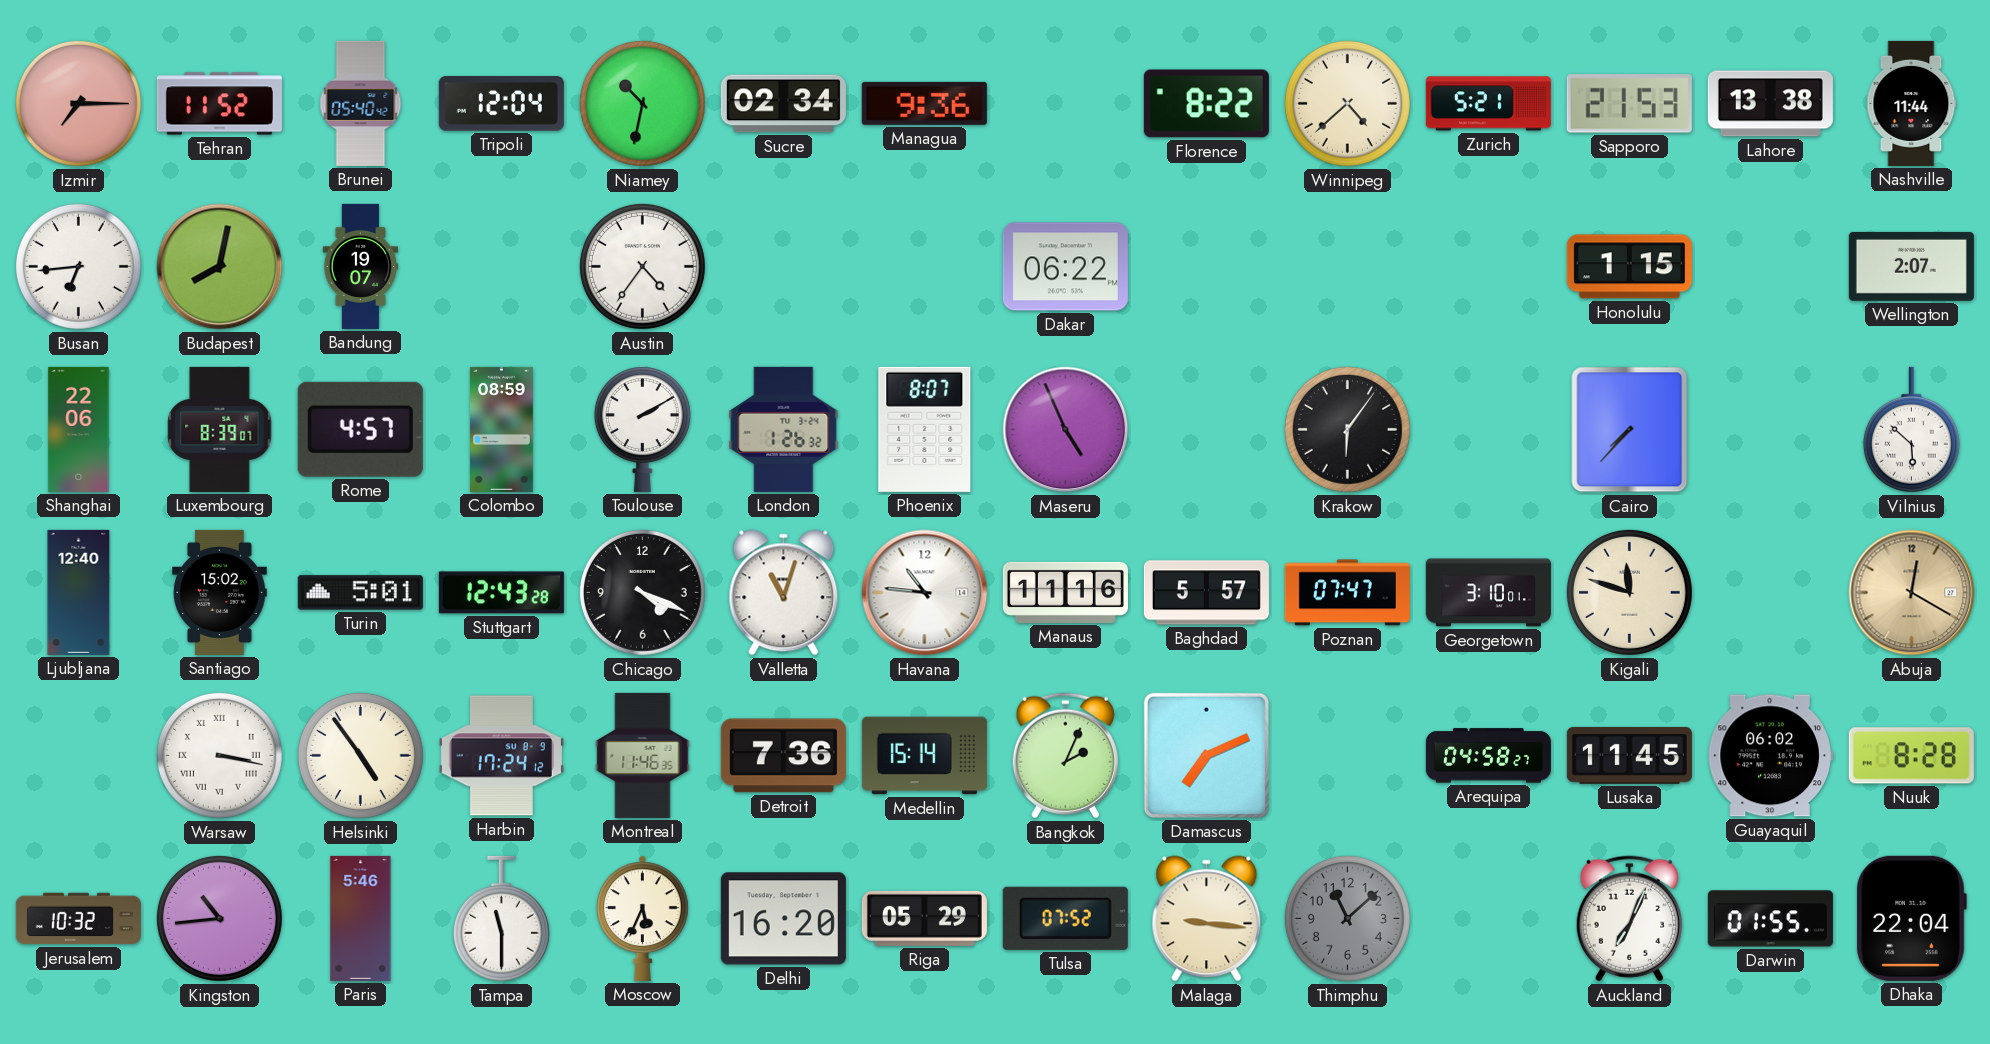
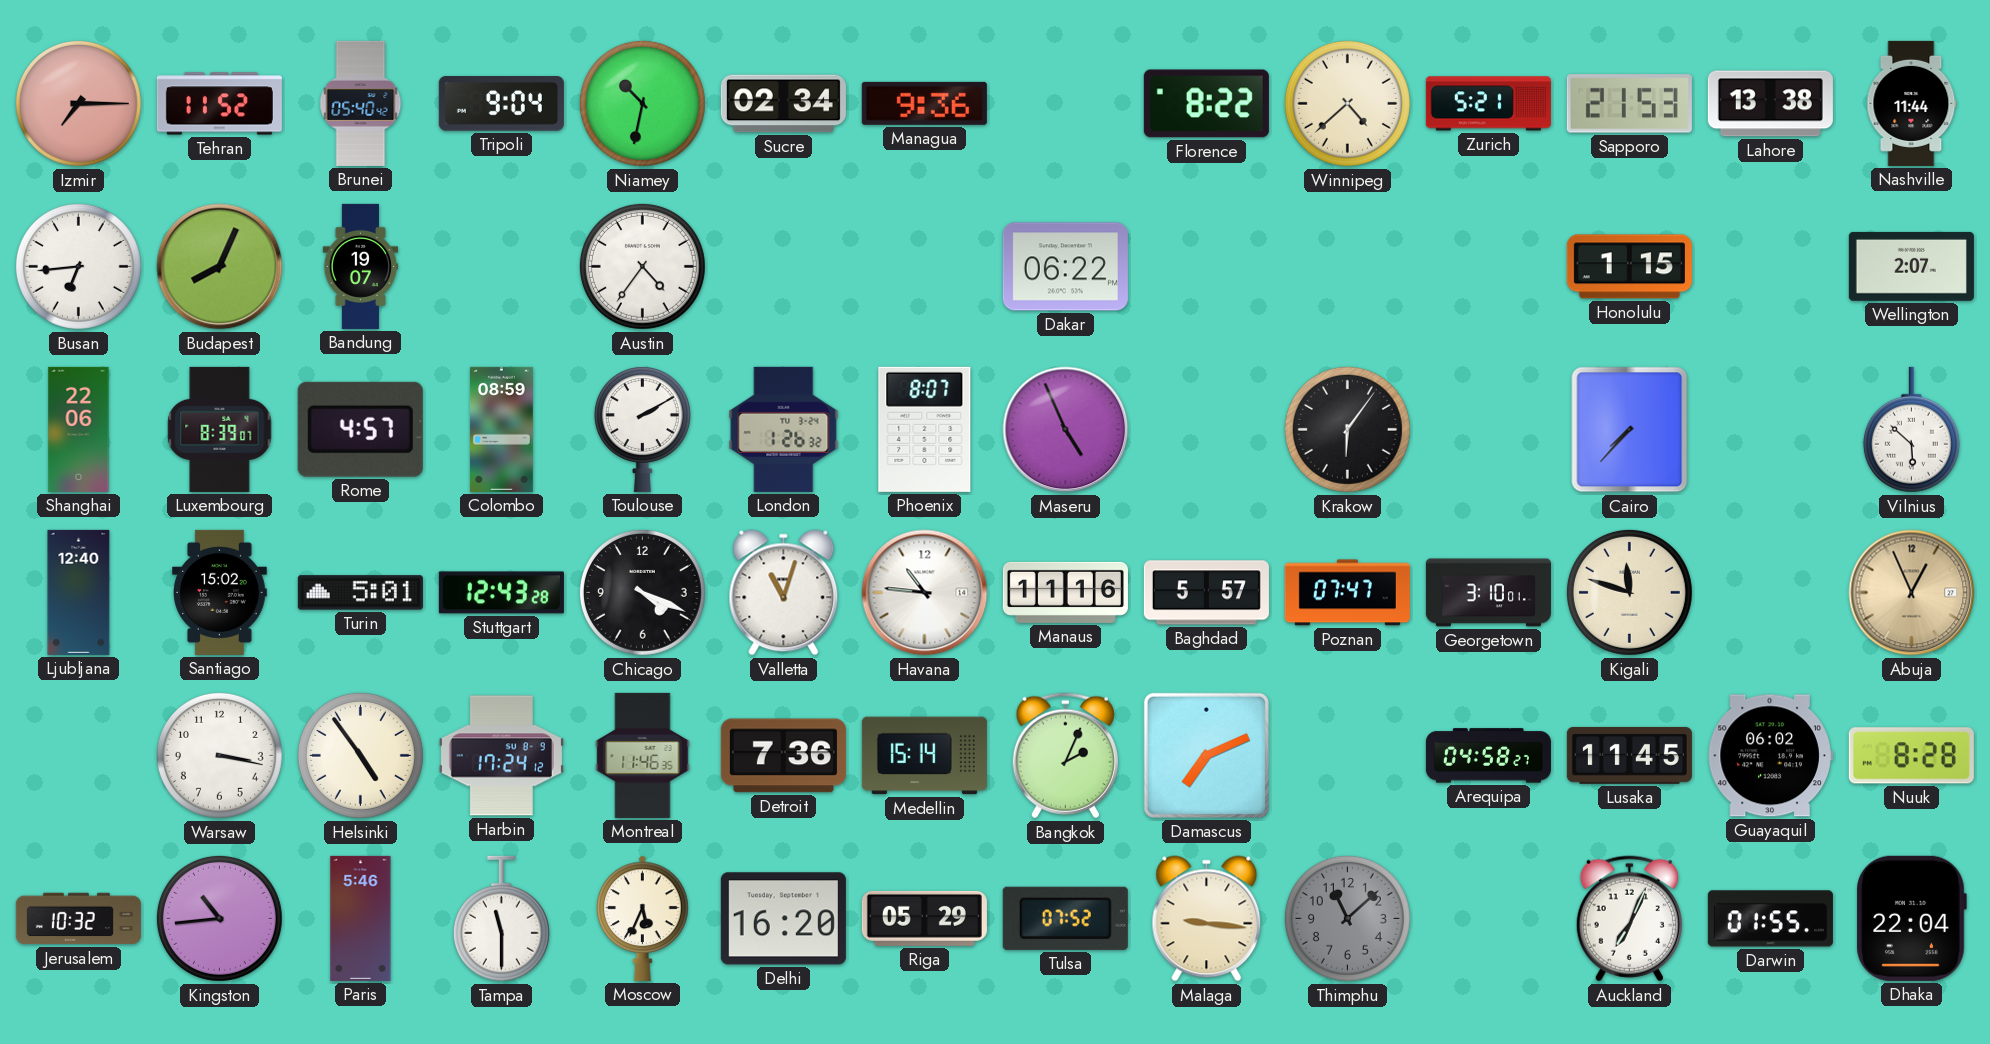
Tripoli: 12:04 -> 9:04 (501, 104)
Budapest: 8:02 -> 8:04 (220, 267)
Abuja: 12:20 -> 12:56 (1912, 593)
Warsaw numerals: Roman -> Arabic (219, 755)
